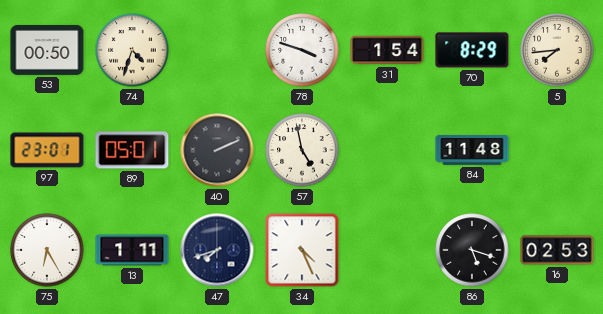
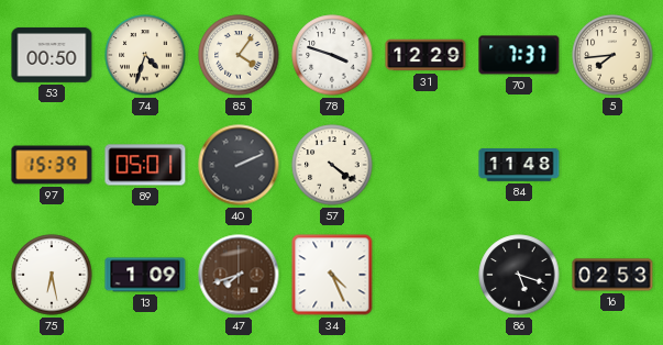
85: none -> 4:06 (239, 55)
31: 1:54 -> 12:29 (426, 55)
70: 8:29 -> 7:37 (519, 55)
97: 23:01 -> 15:39 (52, 165)
57: 4:58 -> 4:21 (332, 165)
75: 6:25 -> 6:28 (52, 275)
13: 1:11 -> 1:09 (145, 275)
47 dial: navy -> brown (239, 275)
